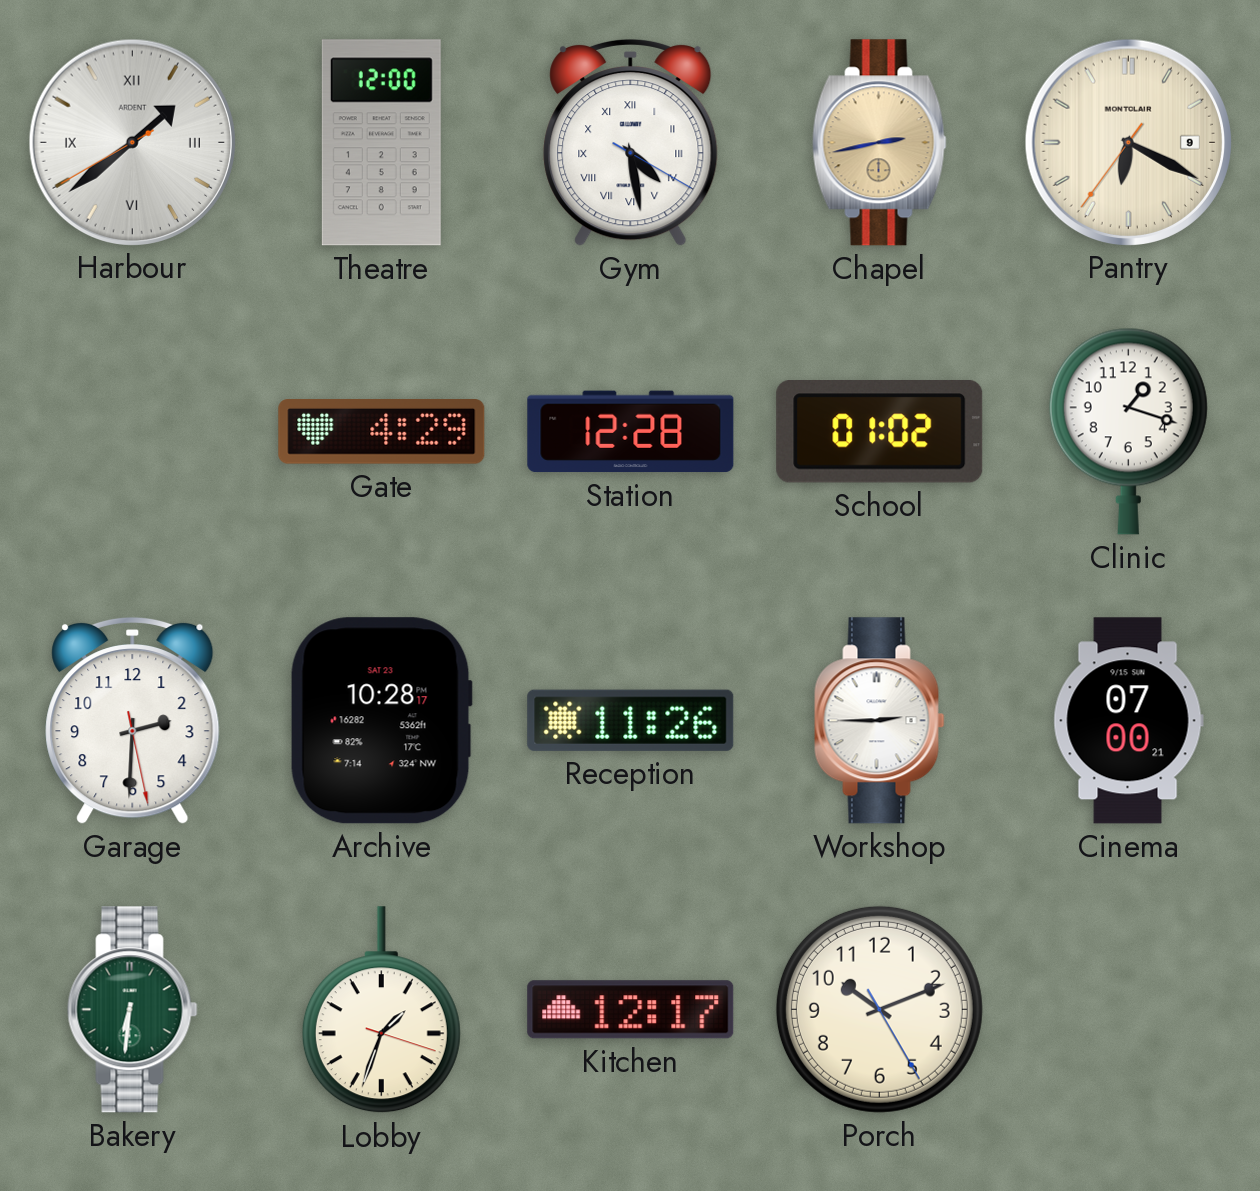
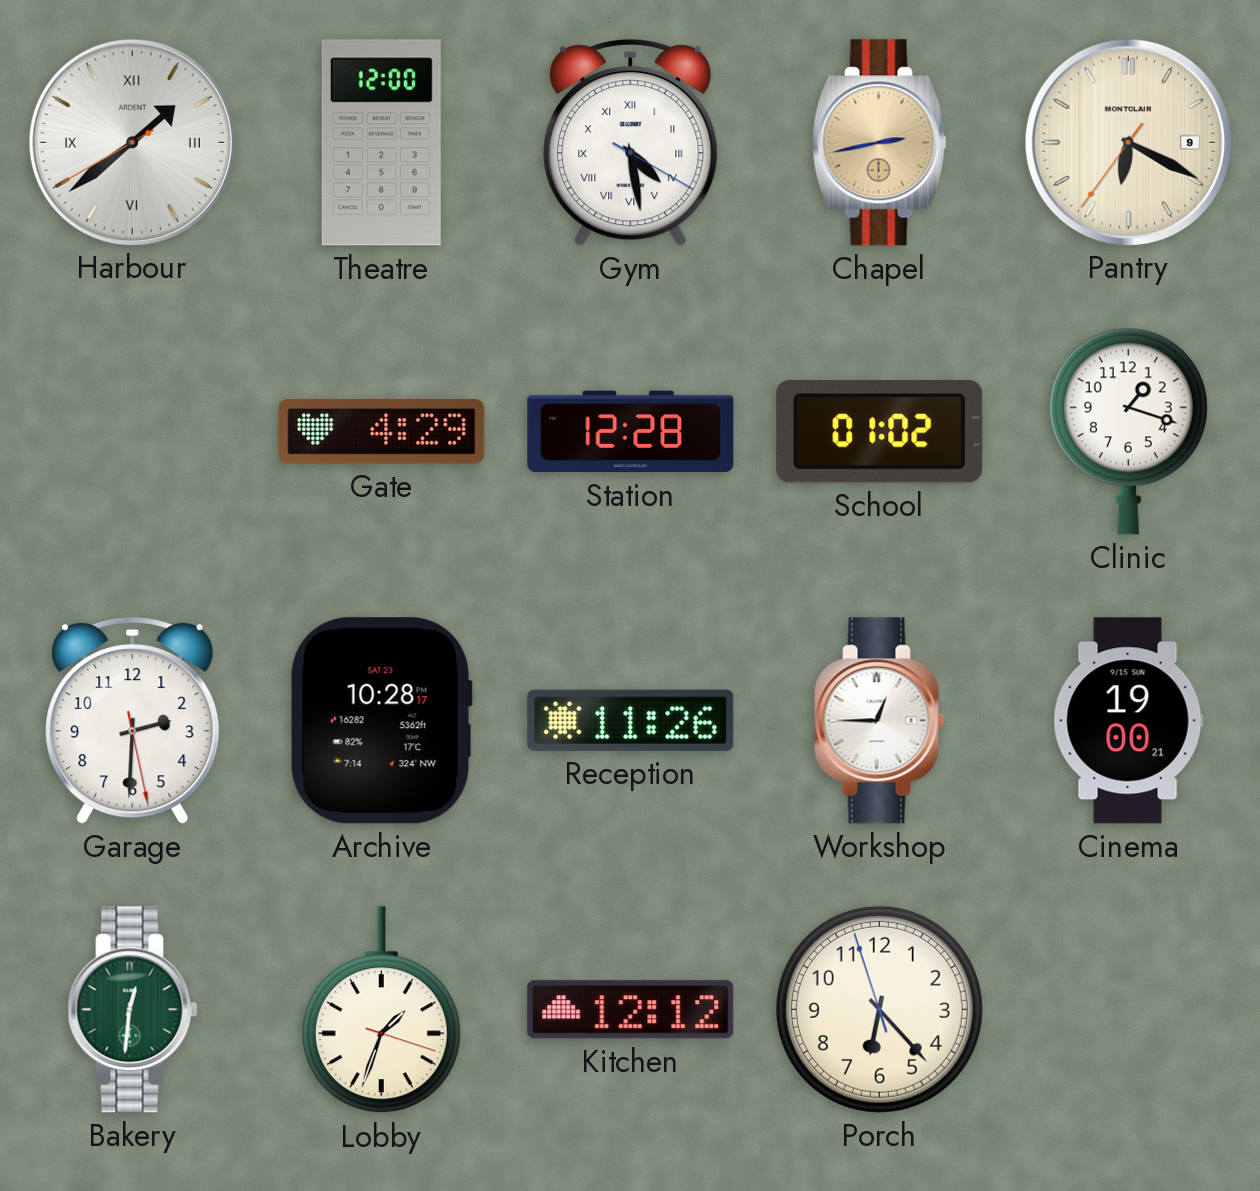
Workshop: 2:45 -> 12:45 (880, 721)
Cinema: 07:00 -> 19:00 (1128, 721)
Bakery: 6:31 -> 12:31 (133, 1010)
Kitchen: 12:17 -> 12:12 (631, 1010)
Porch: 10:11 -> 6:22 (879, 1009)
